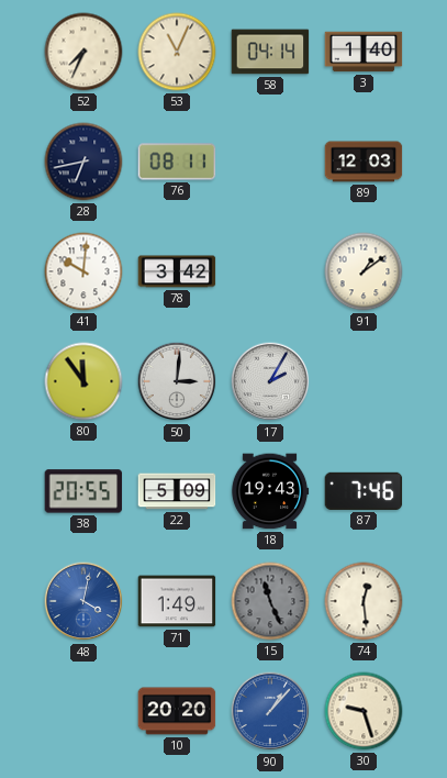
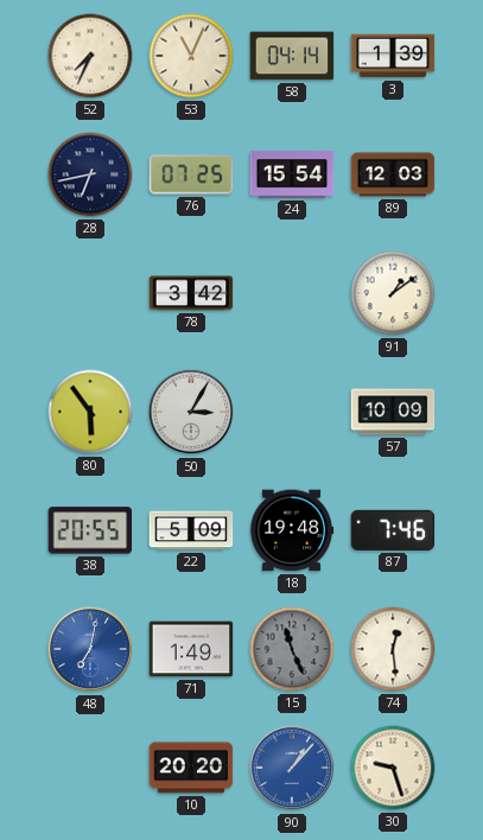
3: 1:40 -> 1:39 (393, 56)
76: 08:11 -> 07:25 (191, 174)
24: none -> 15:54 (292, 174)
41: 10:01 -> none (83, 271)
80: 11:54 -> 5:54 (90, 412)
50: 3:01 -> 3:05 (191, 412)
17: 2:05 -> none (270, 381)
57: none -> 10:09 (393, 412)
18: 19:43 -> 19:48 (292, 530)
48: 4:02 -> 7:02 (90, 649)
